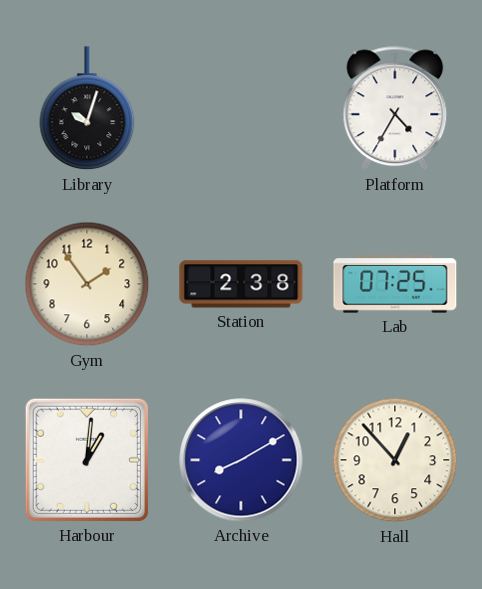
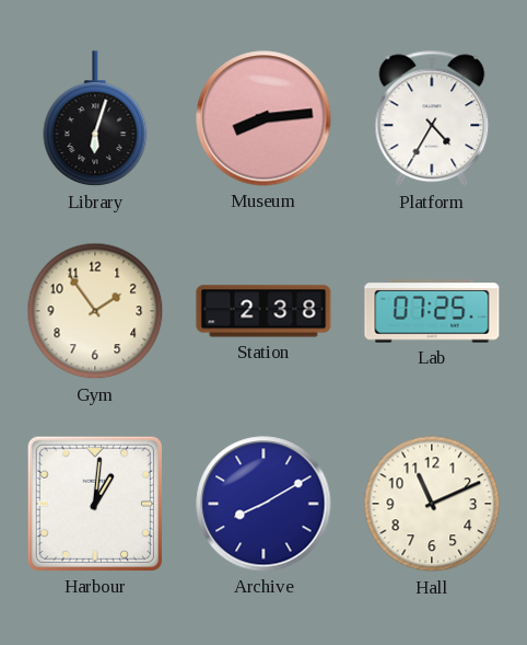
Library: 10:03 -> 6:03 (95, 119)
Museum: none -> 8:14 (263, 118)
Hall: 12:53 -> 11:11 (432, 504)
